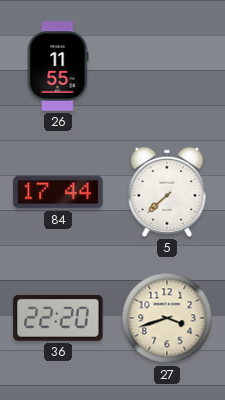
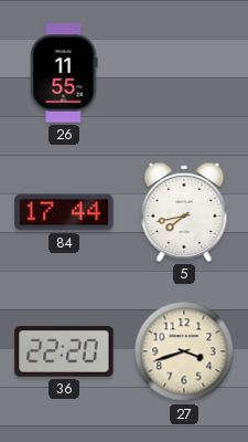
5: 7:38 -> 7:43 (184, 212)
